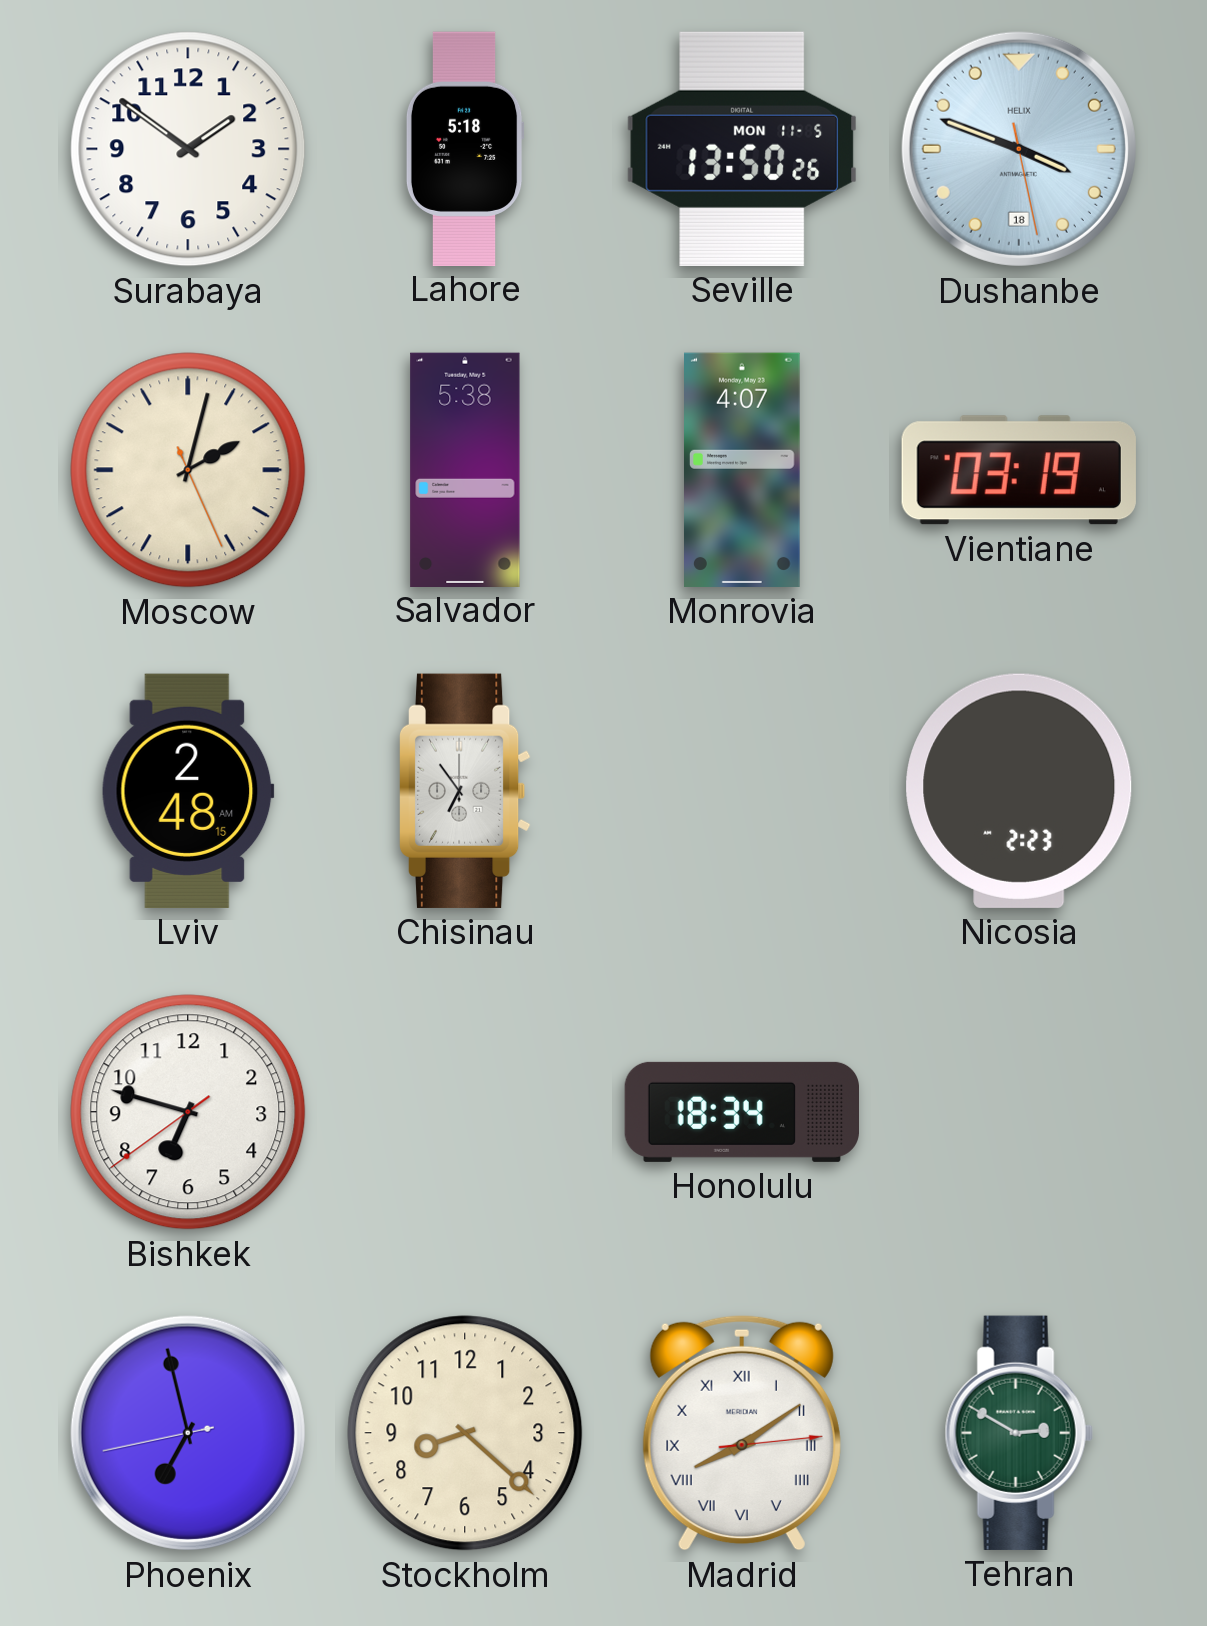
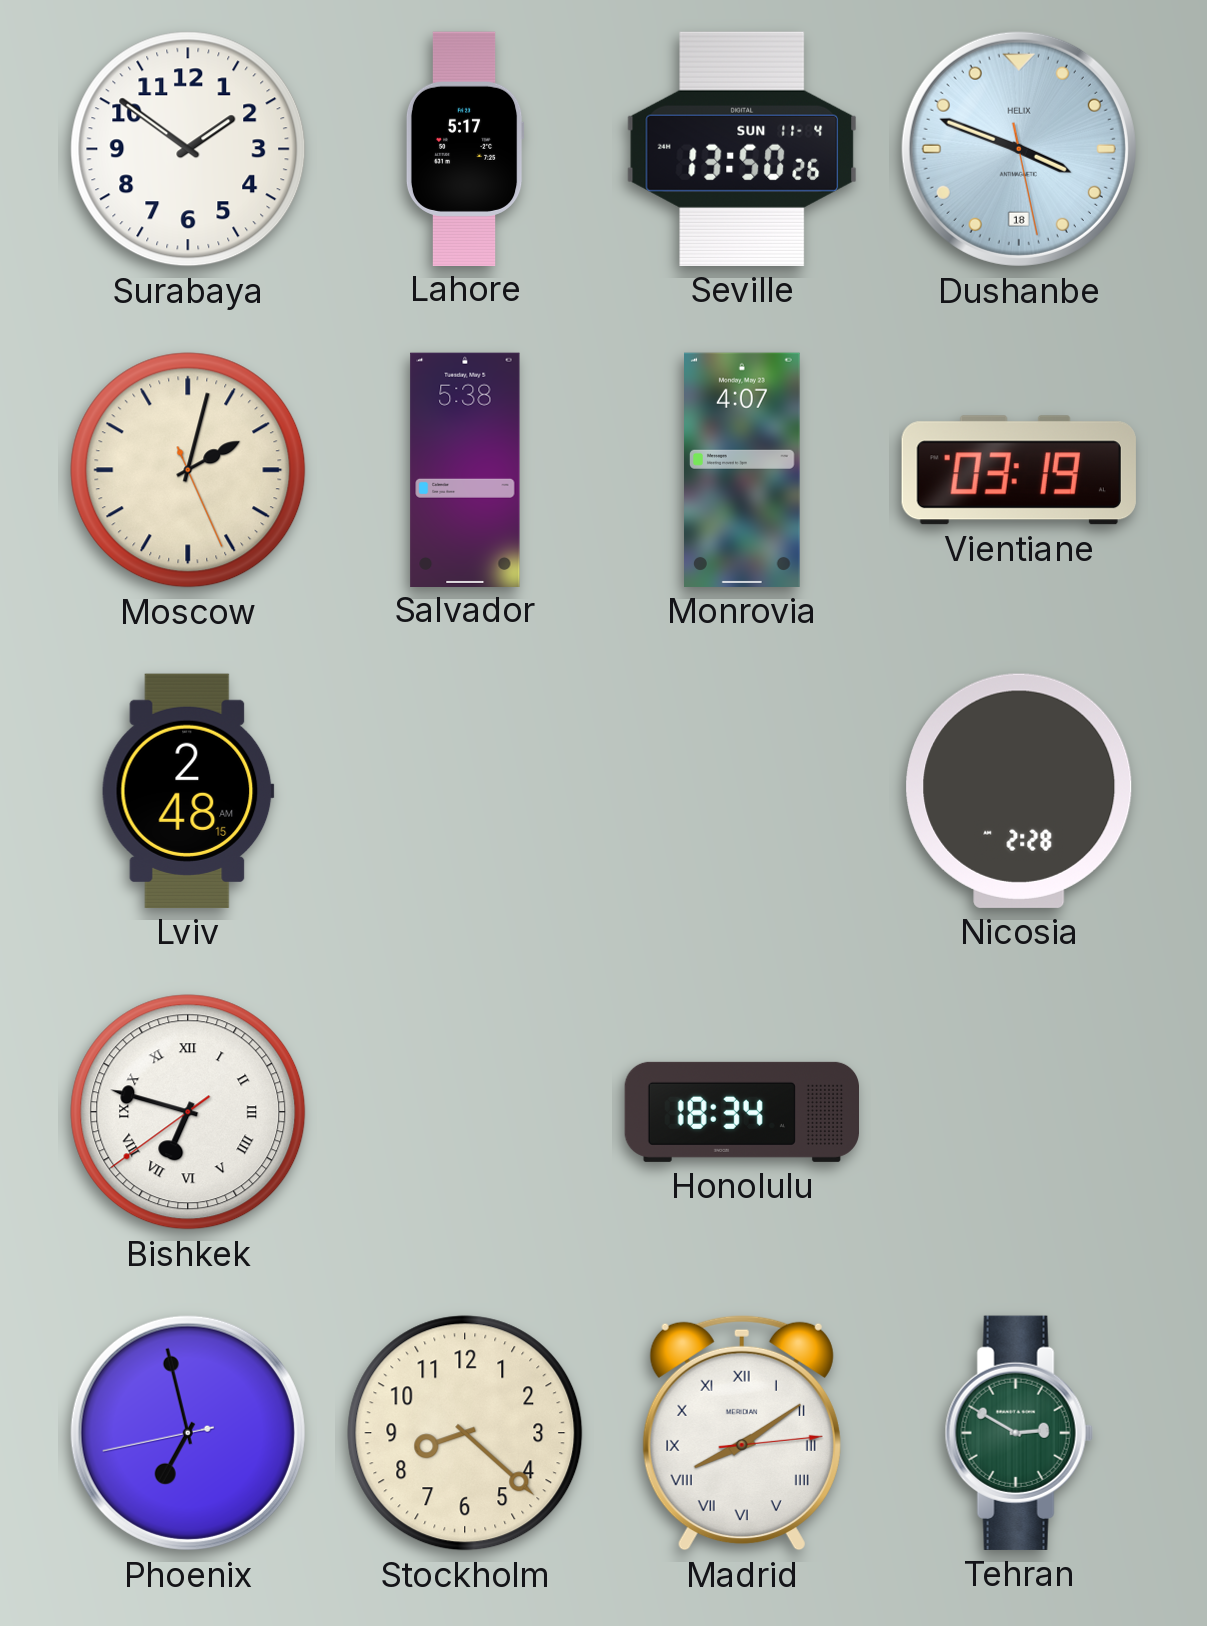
Lahore: 5:18 -> 5:17 (465, 148)
Seville date: MON 11-5 -> SUN 11-4 (742, 149)
Chisinau: 6:54 -> none (465, 791)
Nicosia: 2:23 -> 2:28 (1019, 791)
Bishkek numerals: Arabic -> Roman (188, 1112)
